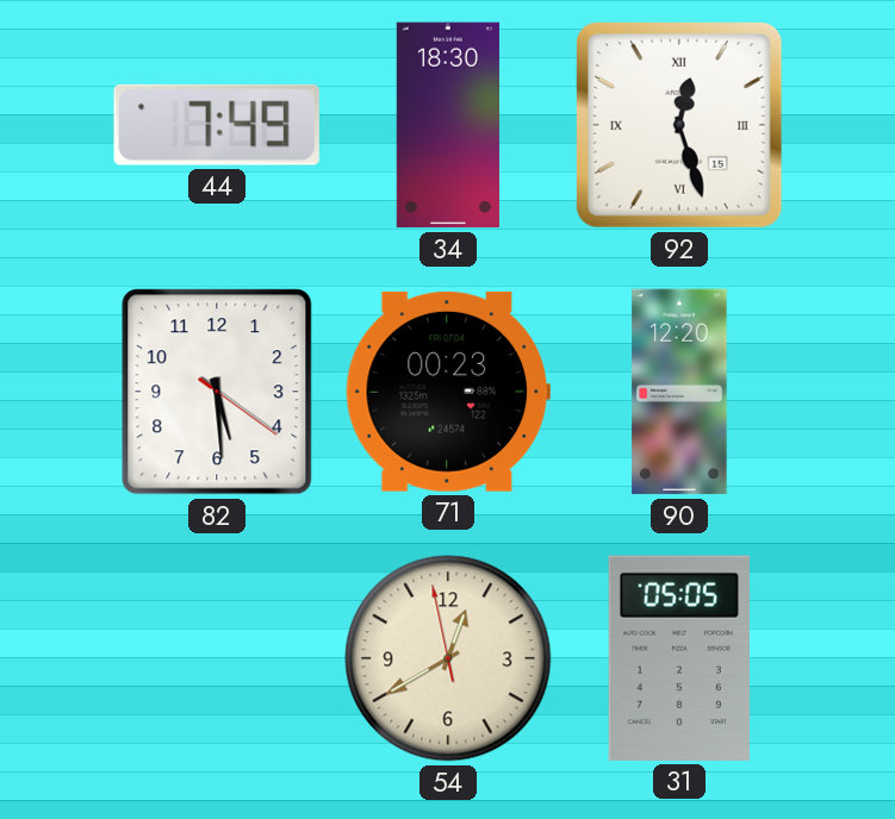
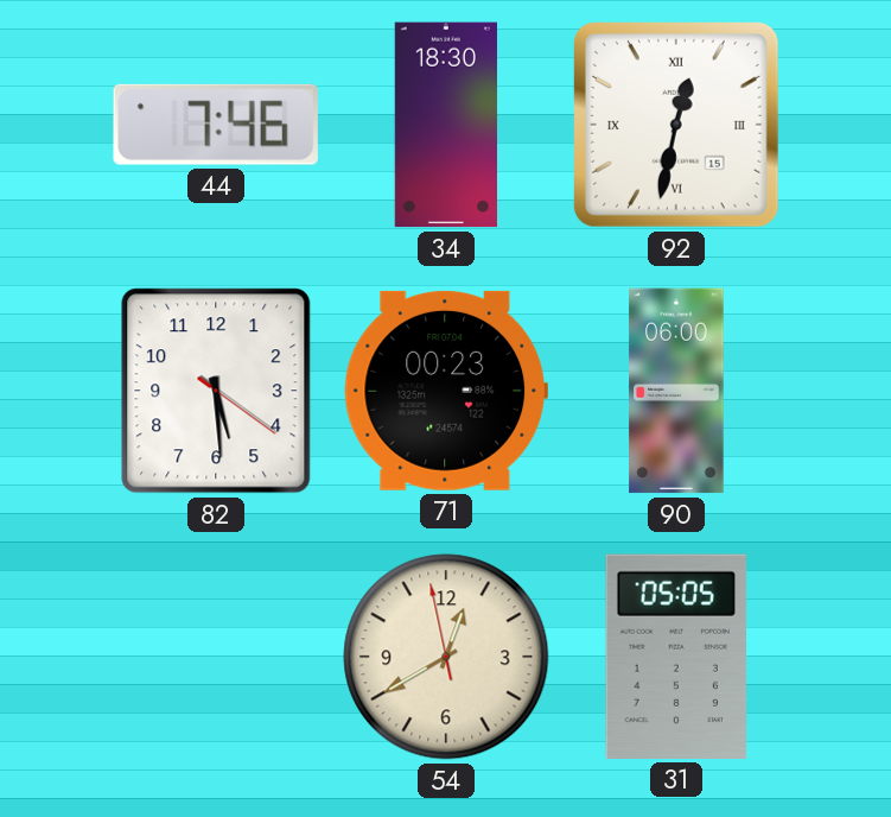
44: 7:49 -> 7:46 (216, 125)
92: 12:27 -> 12:32 (676, 125)
90: 12:20 -> 06:00 (676, 391)
